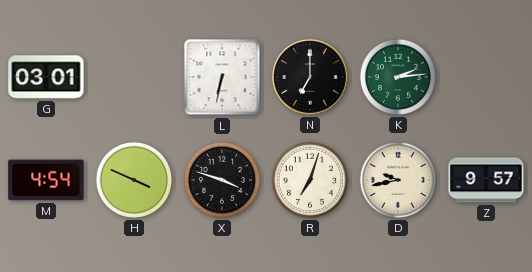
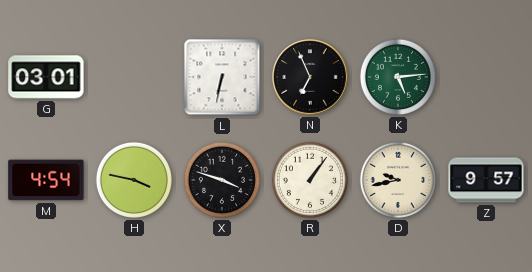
N: 7:00 -> 6:56 (311, 78)
K: 2:14 -> 5:14 (398, 77)
H: 3:49 -> 3:47 (134, 180)
R: 7:03 -> 1:06 (310, 180)
